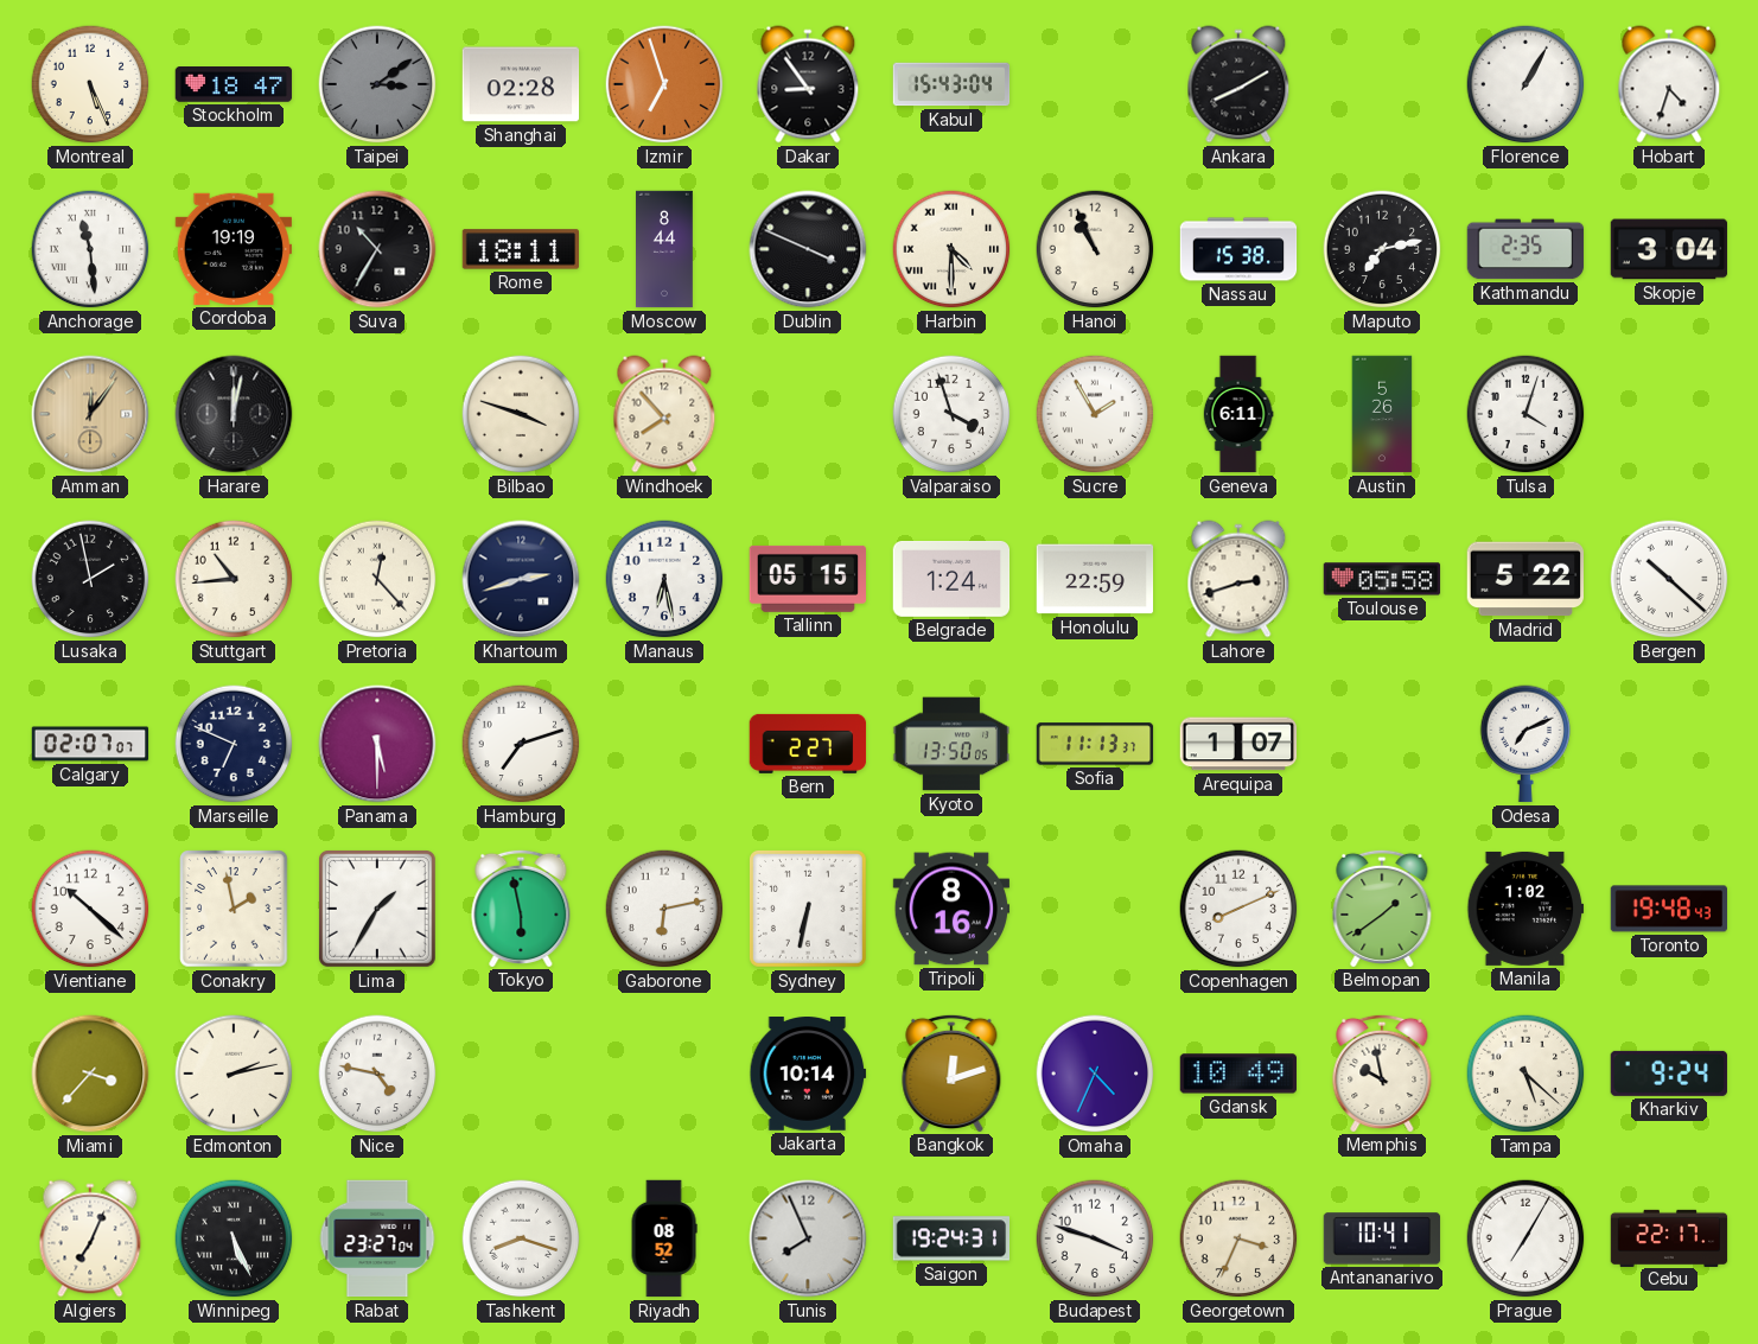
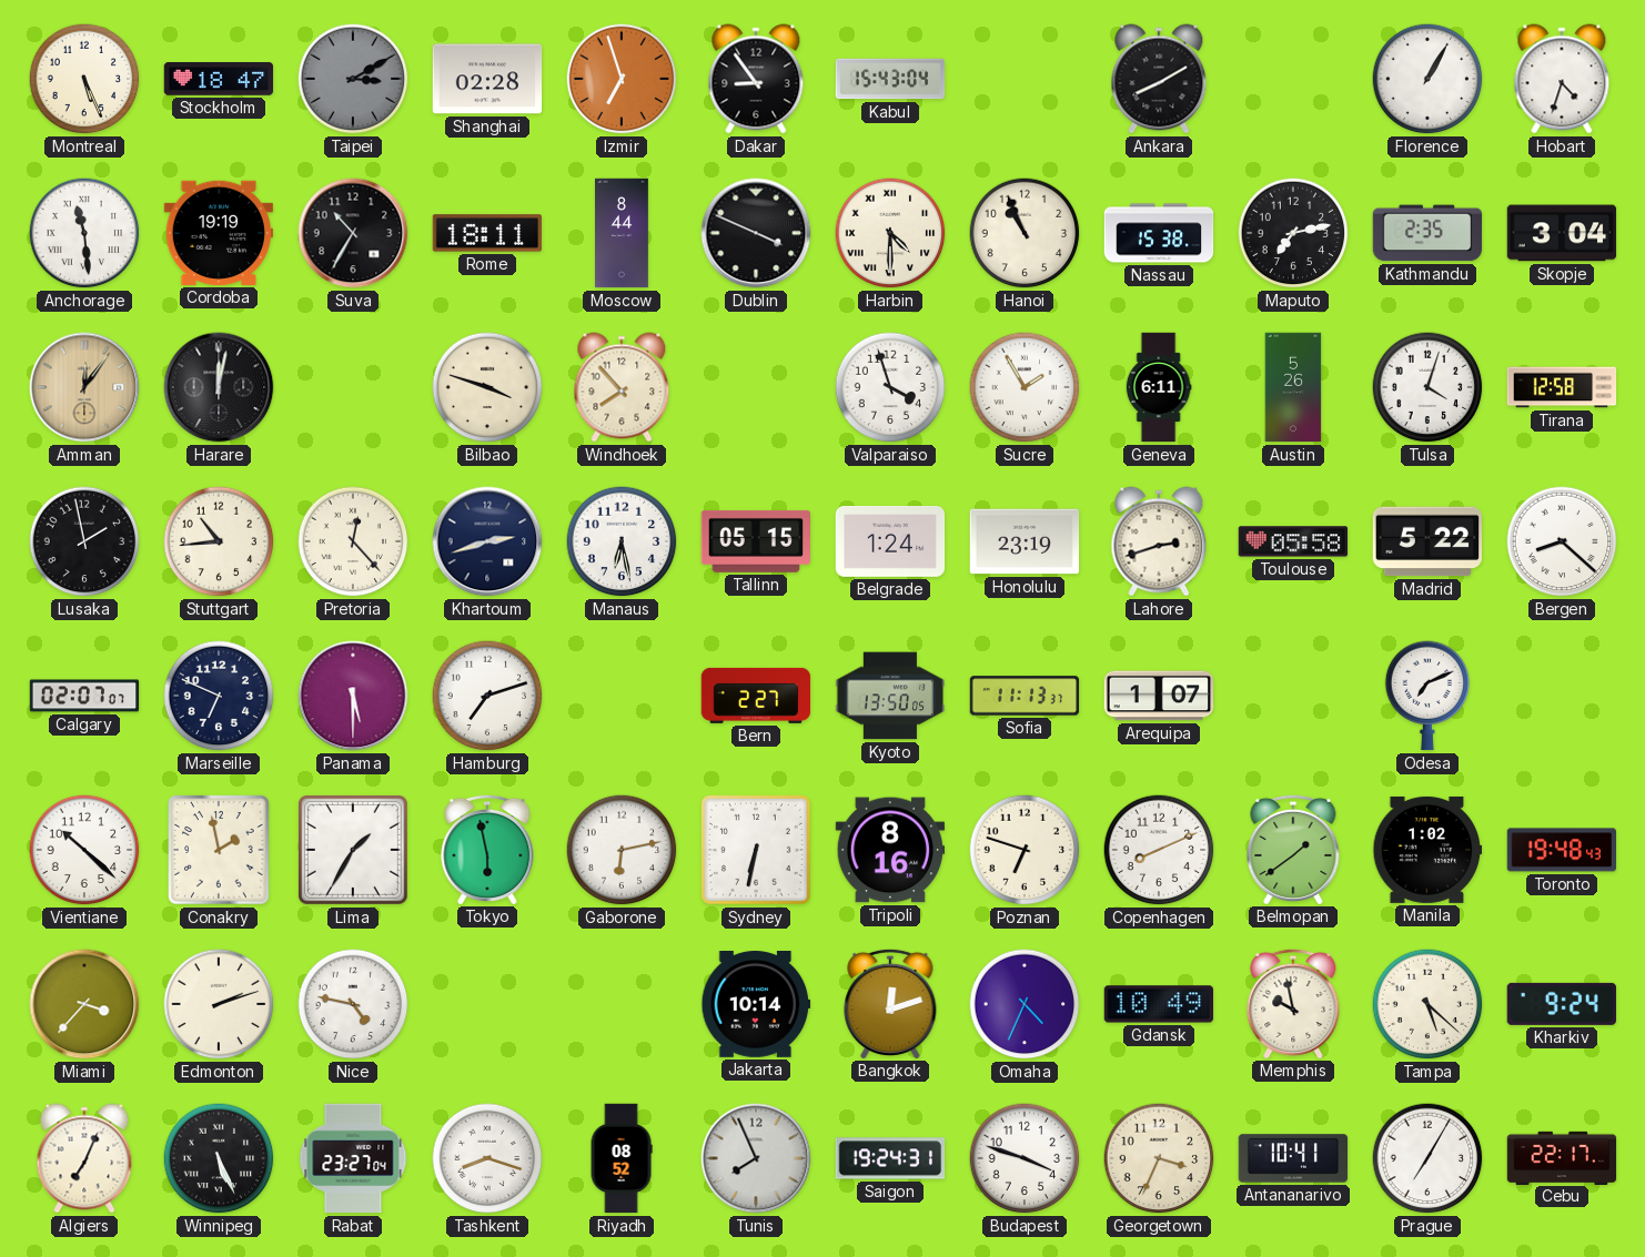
Taipei: 3:09 -> 3:10 (353, 79)
Tirana: none -> 12:58 (1562, 387)
Honolulu: 22:59 -> 23:19 (1025, 541)
Bergen: 10:22 -> 8:22 (1562, 541)
Poznan: none -> 6:48 (1025, 850)
Edmonton: 2:13 -> 2:12 (219, 1004)
